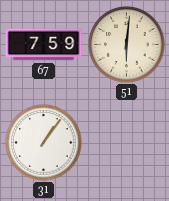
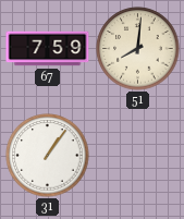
51: 6:01 -> 8:01 (138, 49)
